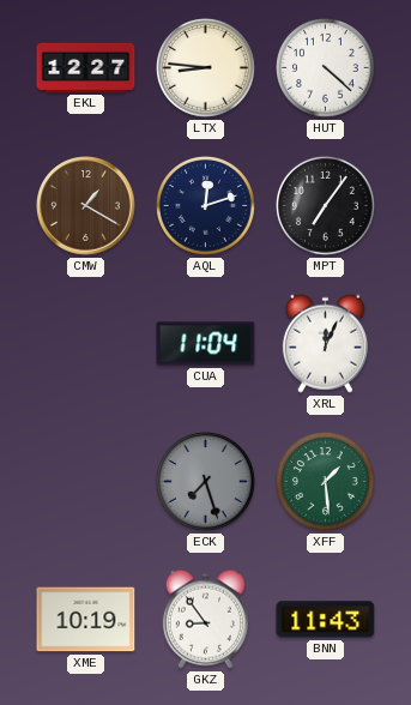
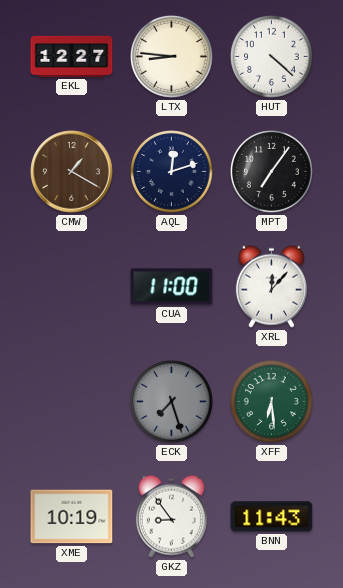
CUA: 11:04 -> 11:00 (172, 287)
XRL: 12:04 -> 12:07 (271, 286)
XFF: 1:29 -> 6:29 (272, 402)
